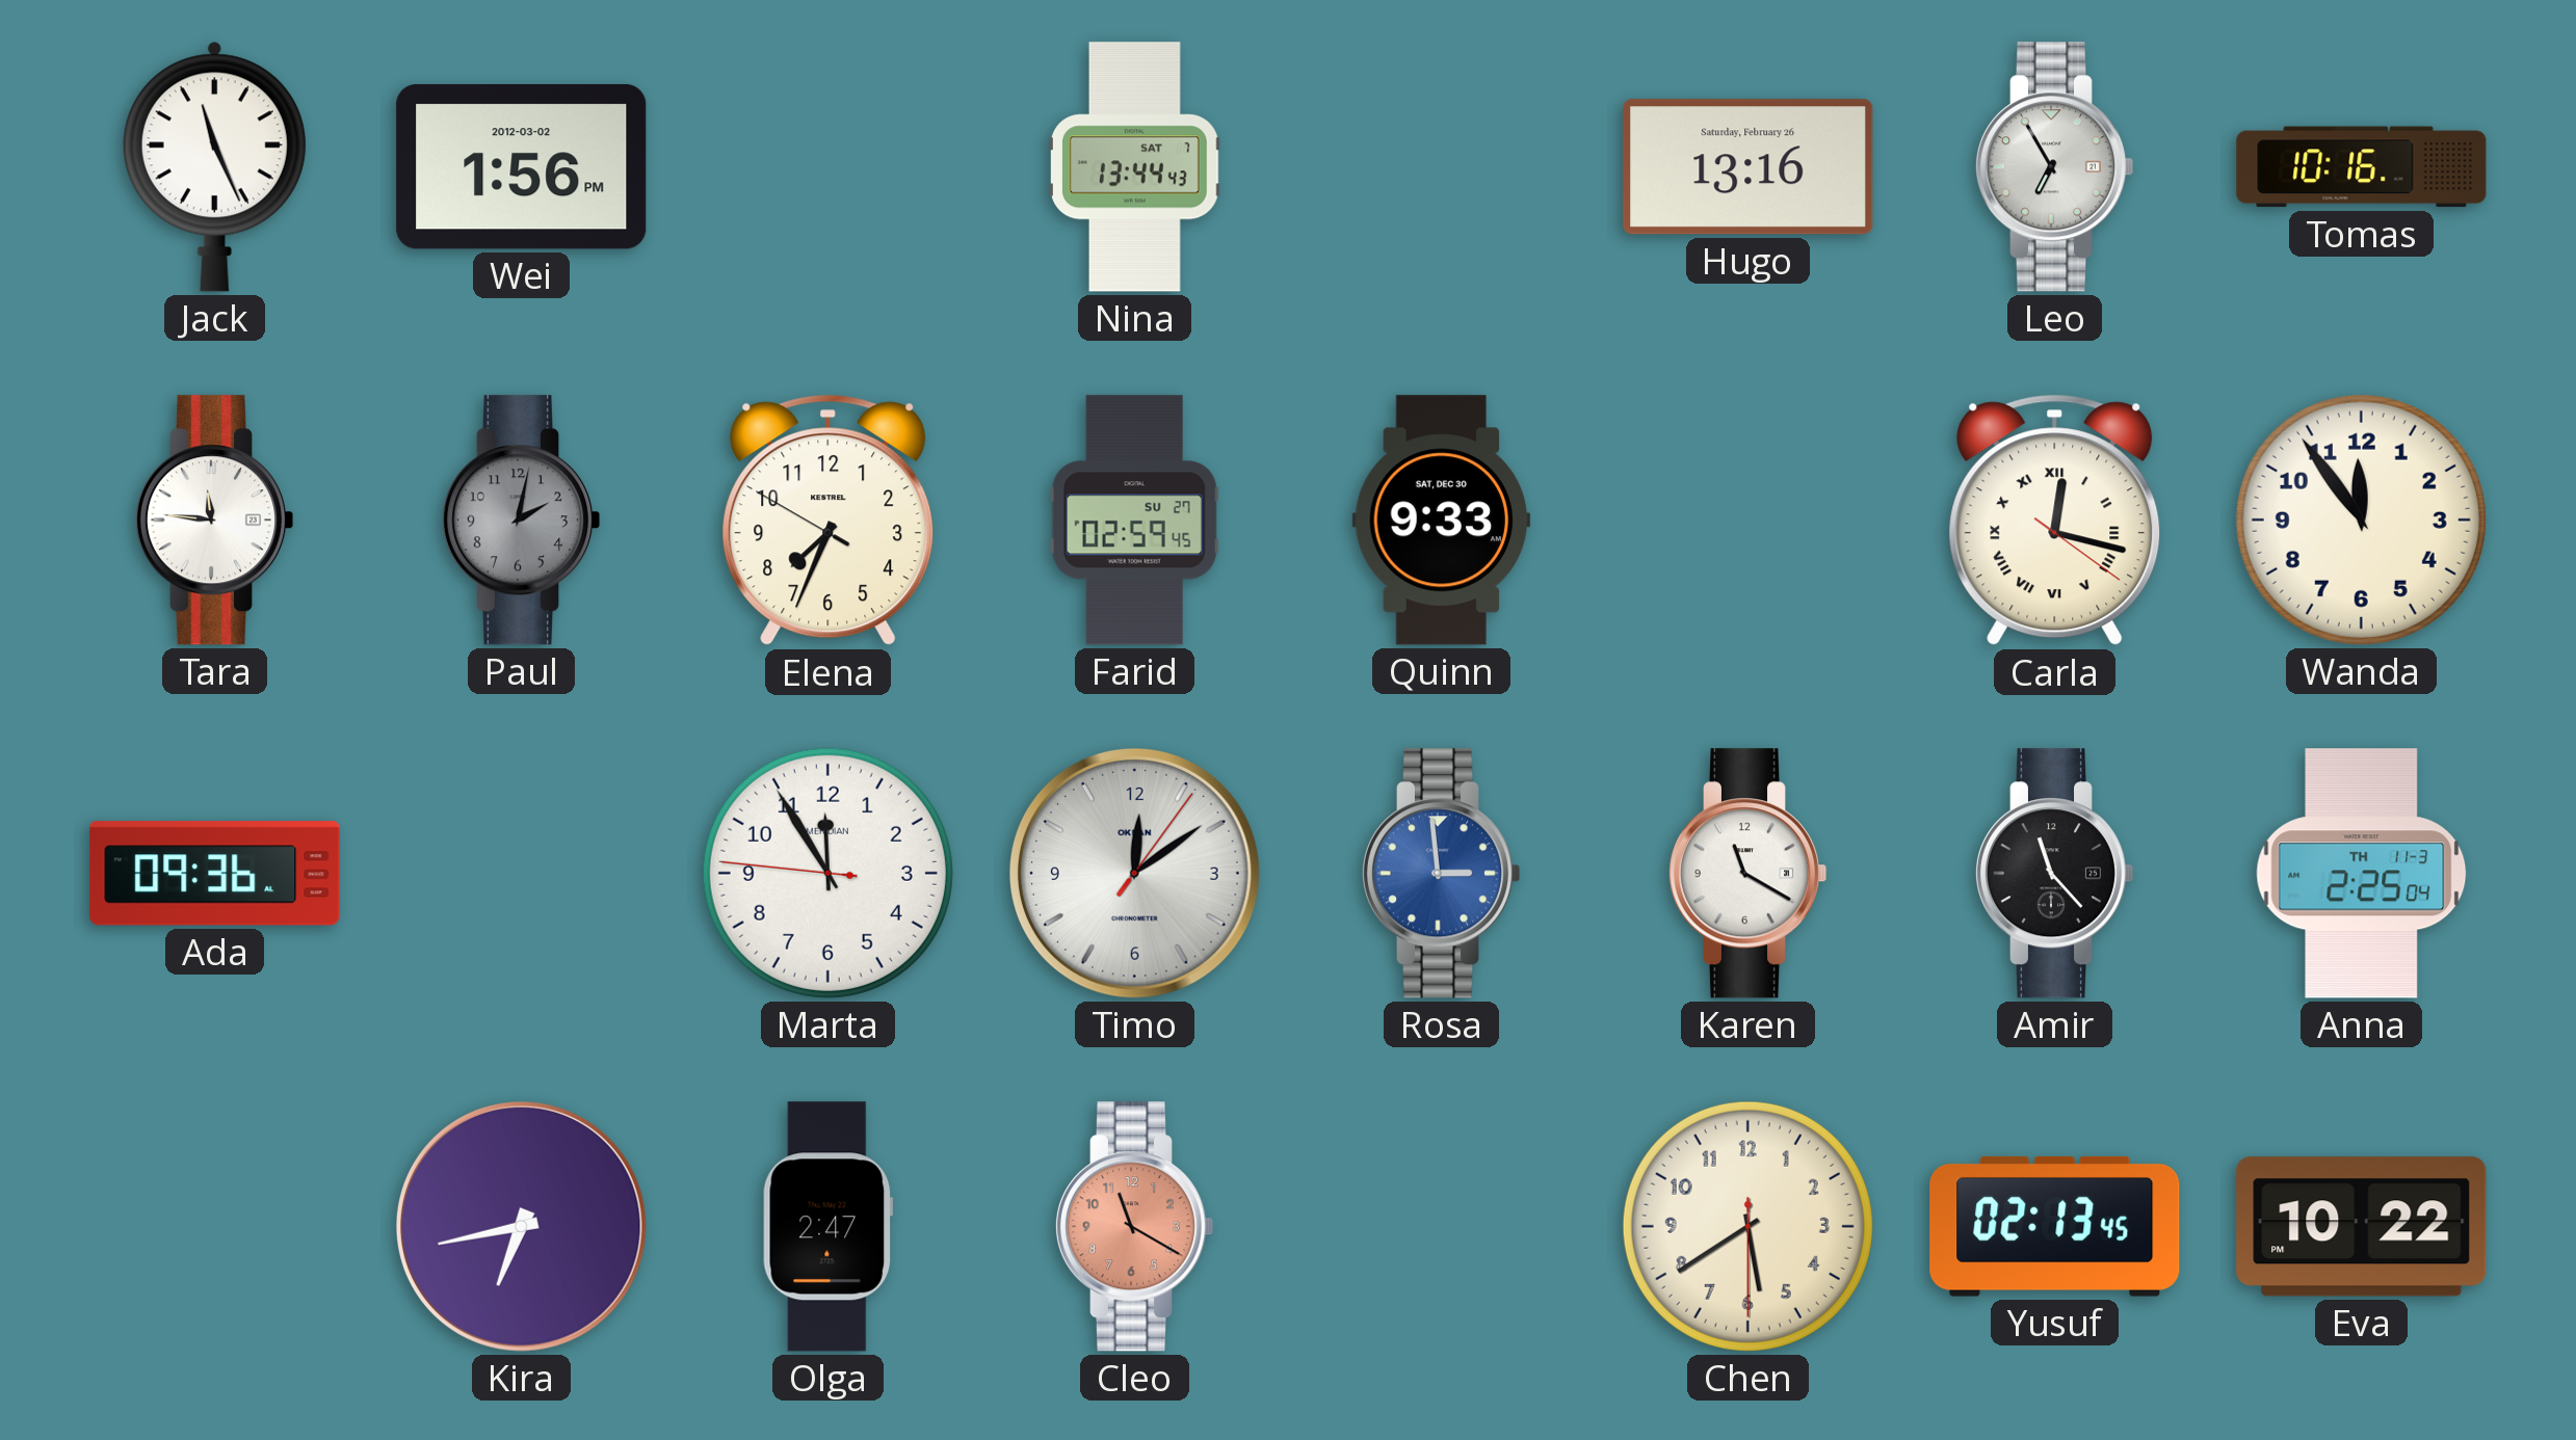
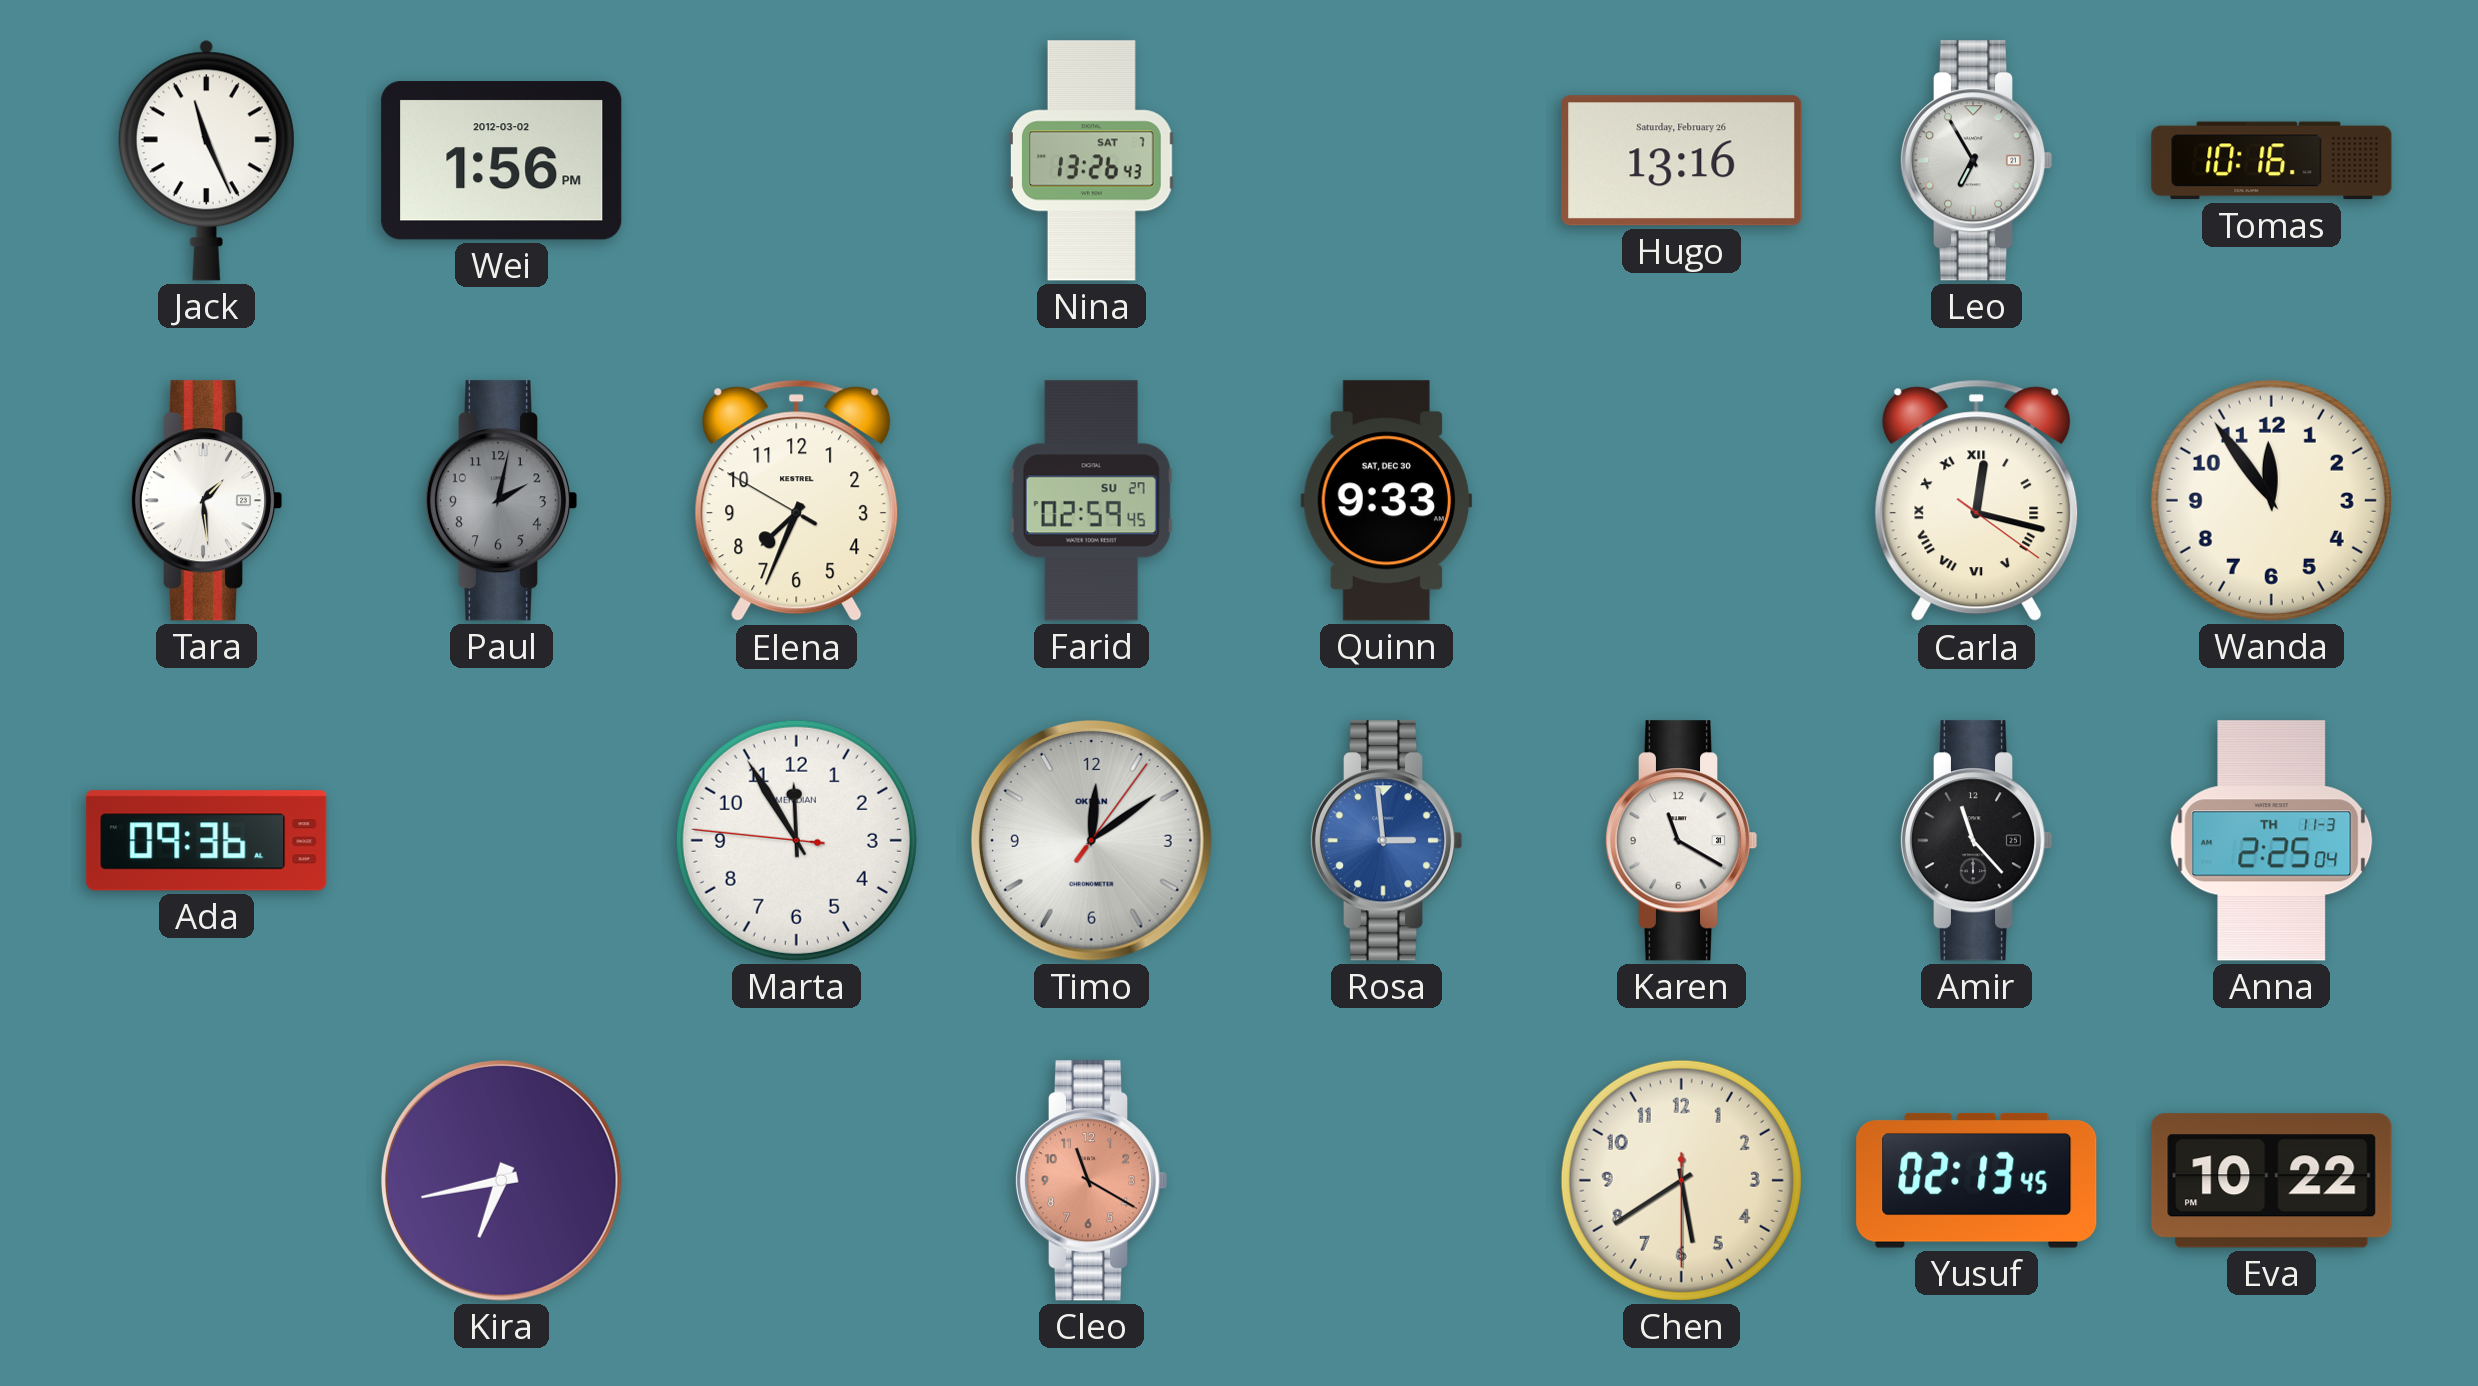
Nina: 13:44 -> 13:26 (1091, 161)
Tara: 11:46 -> 1:29 (206, 501)
Olga: 2:47 -> none (829, 1227)
